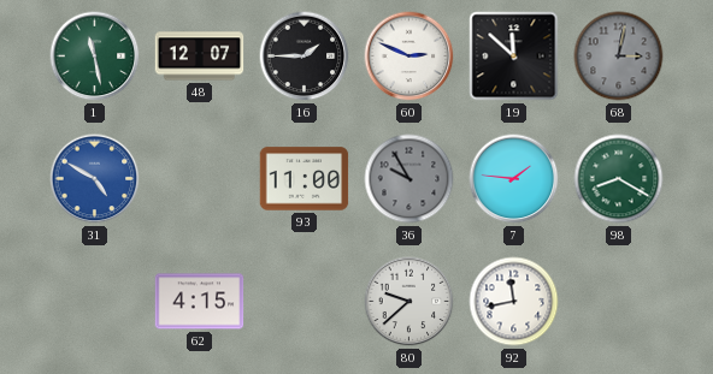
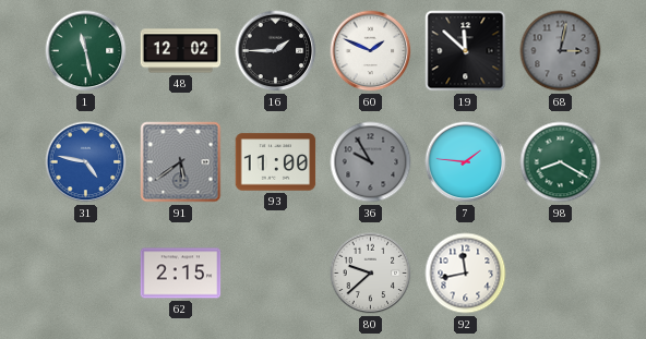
48: 12:07 -> 12:02 (181, 51)
60: 2:49 -> 1:49 (371, 51)
31: 4:50 -> 4:47 (86, 162)
91: none -> 5:39 (181, 162)
62: 4:15 -> 2:15 (181, 274)
